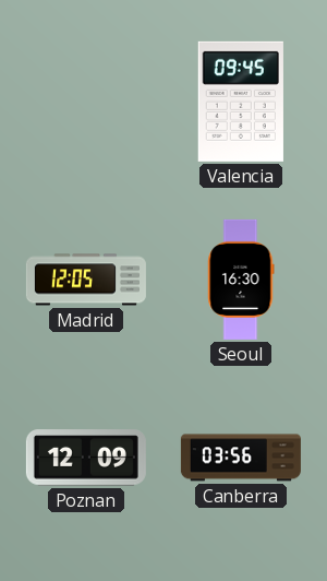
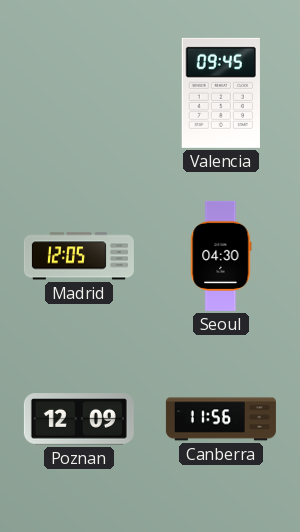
Seoul: 16:30 -> 04:30 (221, 256)
Canberra: 03:56 -> 11:56 (221, 419)
